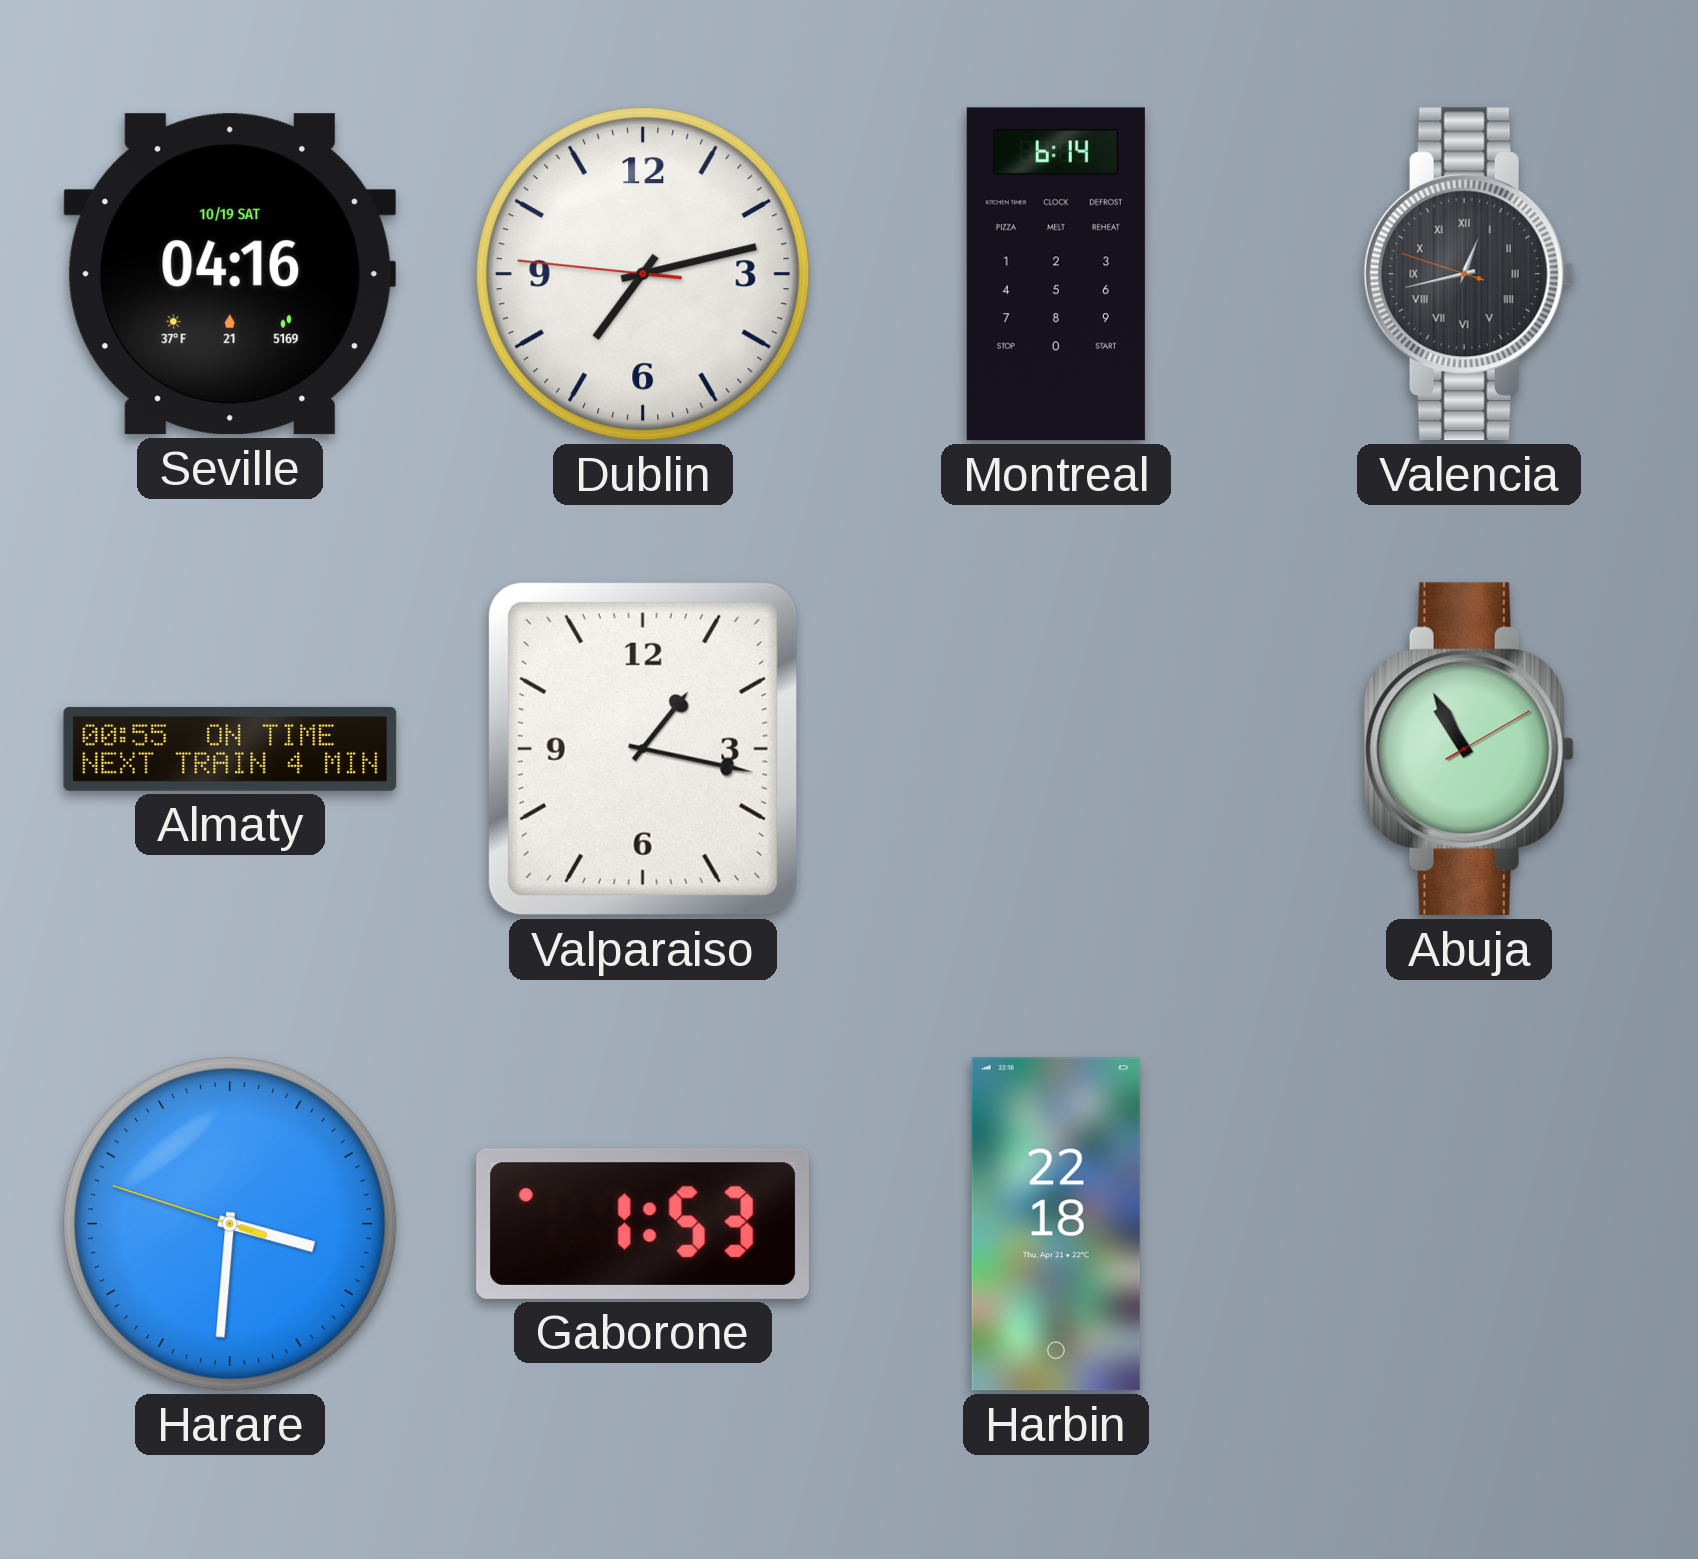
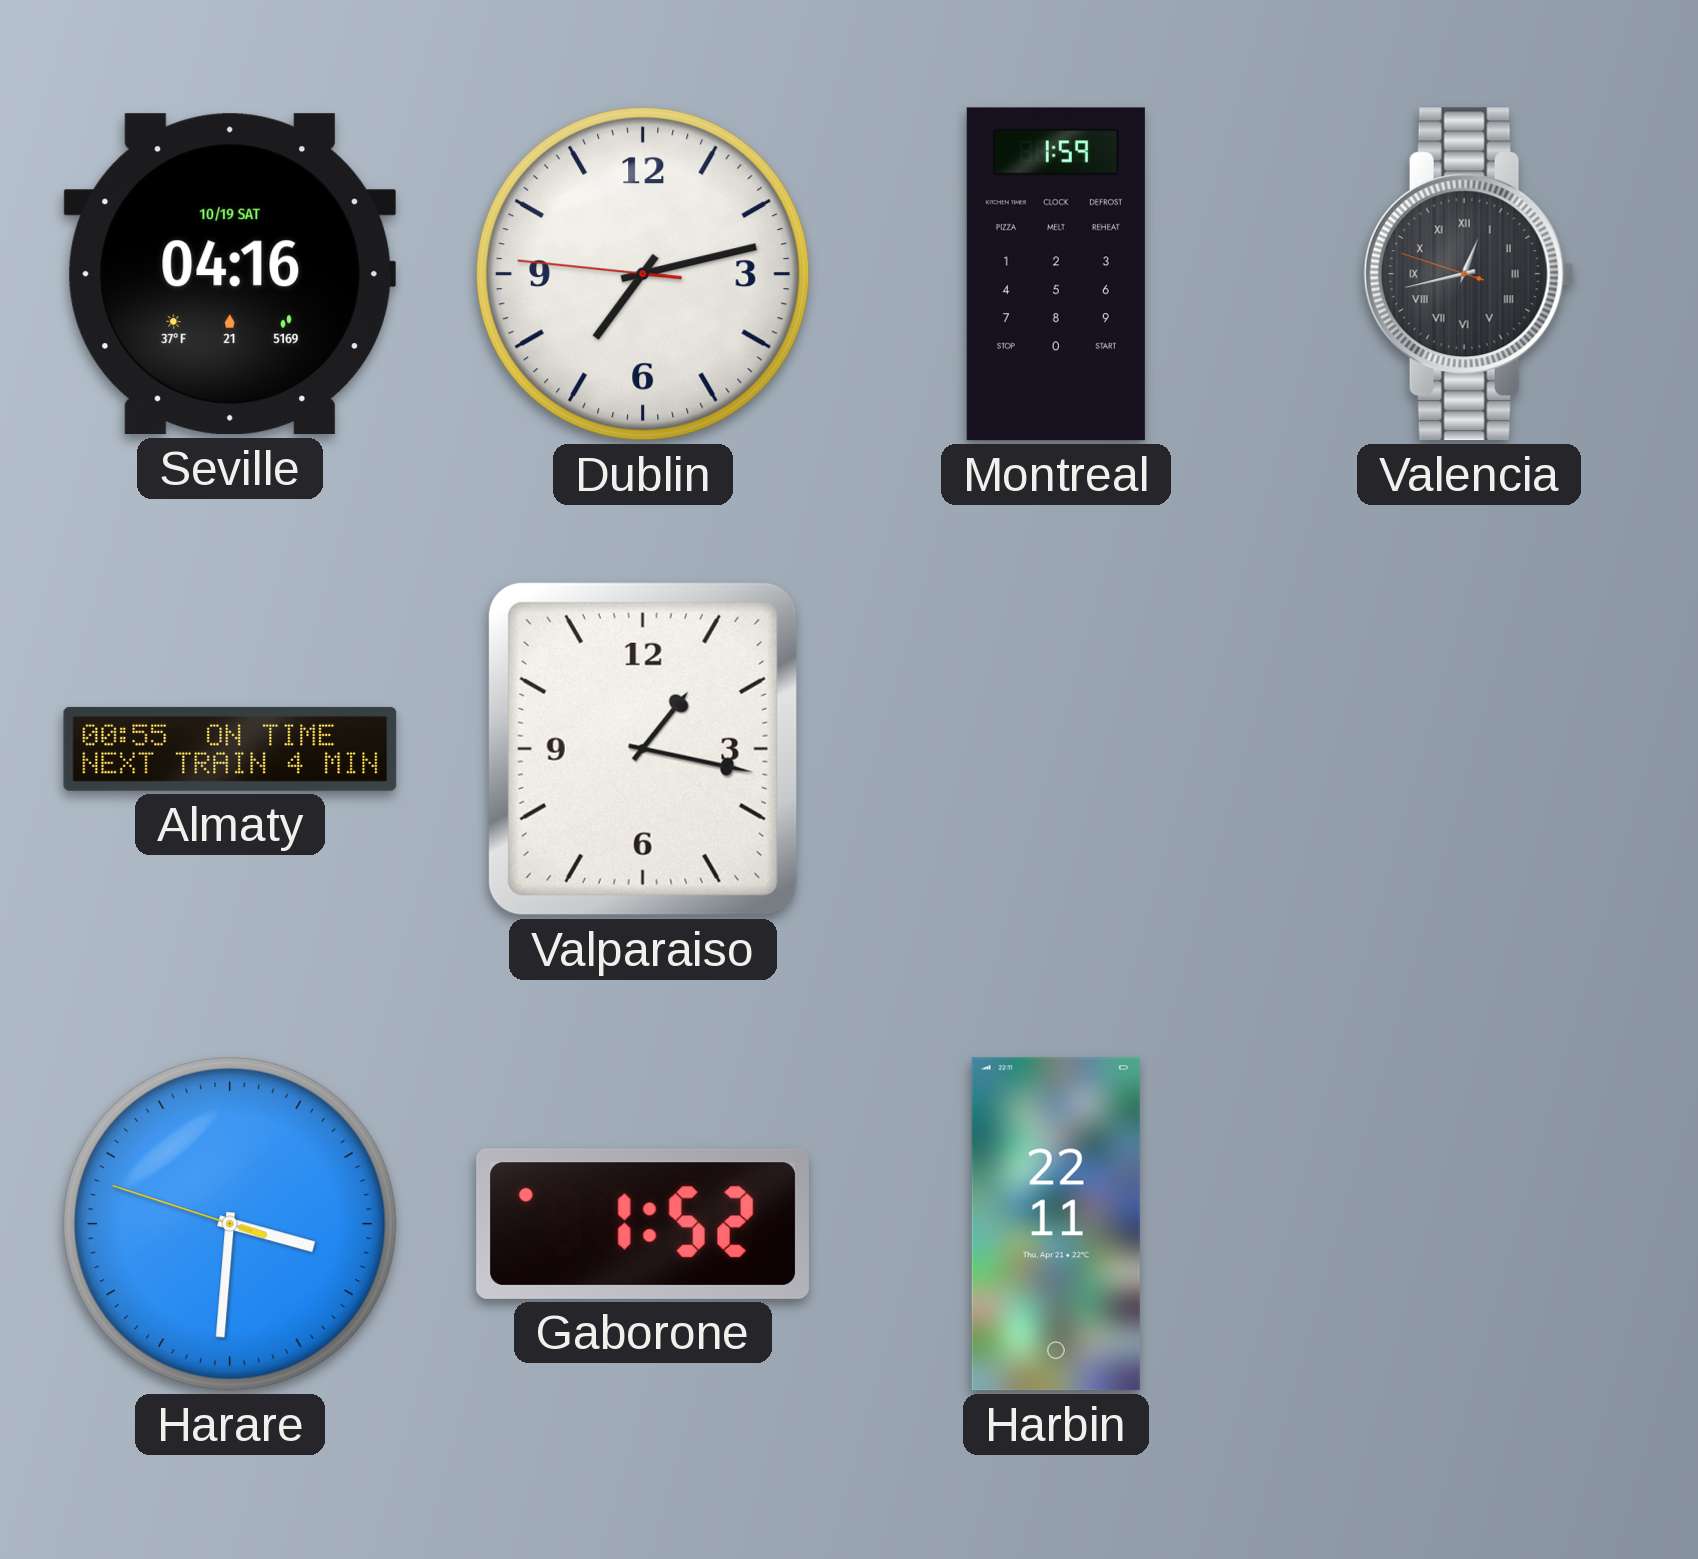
Montreal: 6:14 -> 1:59 (1056, 274)
Abuja: 10:55 -> none (1469, 749)
Gaborone: 1:53 -> 1:52 (643, 1224)
Harbin: 22:18 -> 22:11 (1056, 1224)
